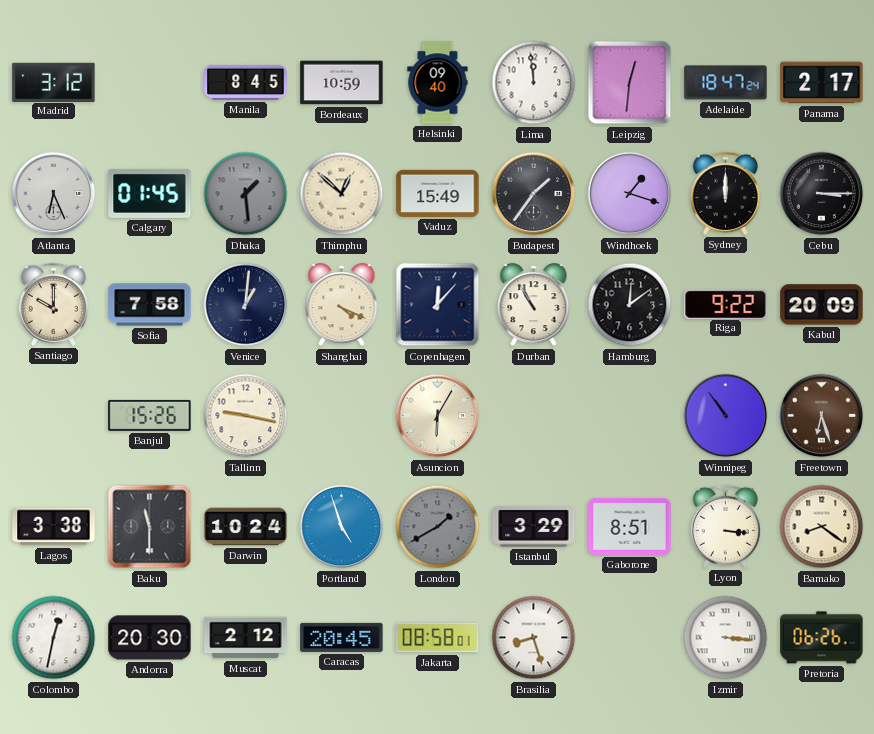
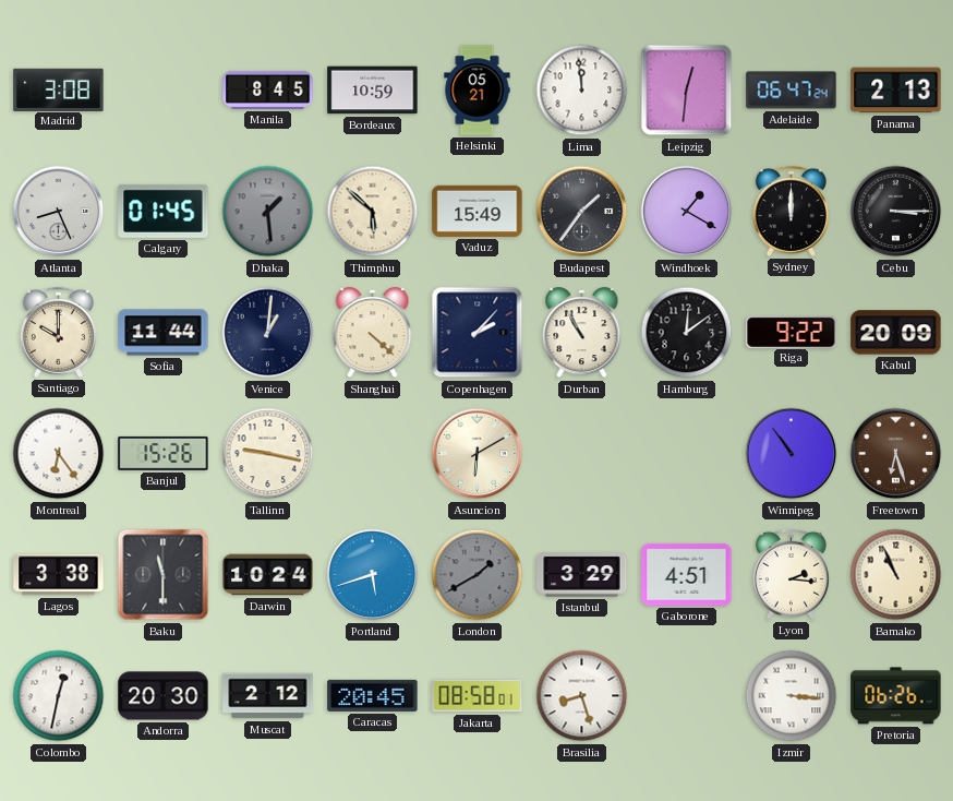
Madrid: 3:12 -> 3:08 (59, 89)
Helsinki: 09:40 -> 05:21 (478, 91)
Adelaide: 18:47 -> 06:47 (792, 91)
Panama: 2:17 -> 2:13 (896, 91)
Atlanta: 6:26 -> 8:26 (59, 212)
Thimphu: 12:52 -> 5:52 (373, 212)
Windhoek: 1:18 -> 1:20 (687, 212)
Sofia: 7:58 -> 11:44 (164, 333)
Shanghai: 4:19 -> 4:22 (373, 333)
Copenhagen: 12:07 -> 2:07 (478, 333)
Montreal: none -> 6:24 (59, 454)
Asuncion: 6:05 -> 6:10 (478, 454)
Portland: 4:57 -> 5:42 (373, 575)
Gaborone: 8:51 -> 4:51 (687, 574)
Lyon: 3:16 -> 2:16 (791, 574)
Bamako: 8:21 -> 10:56 (896, 575)
